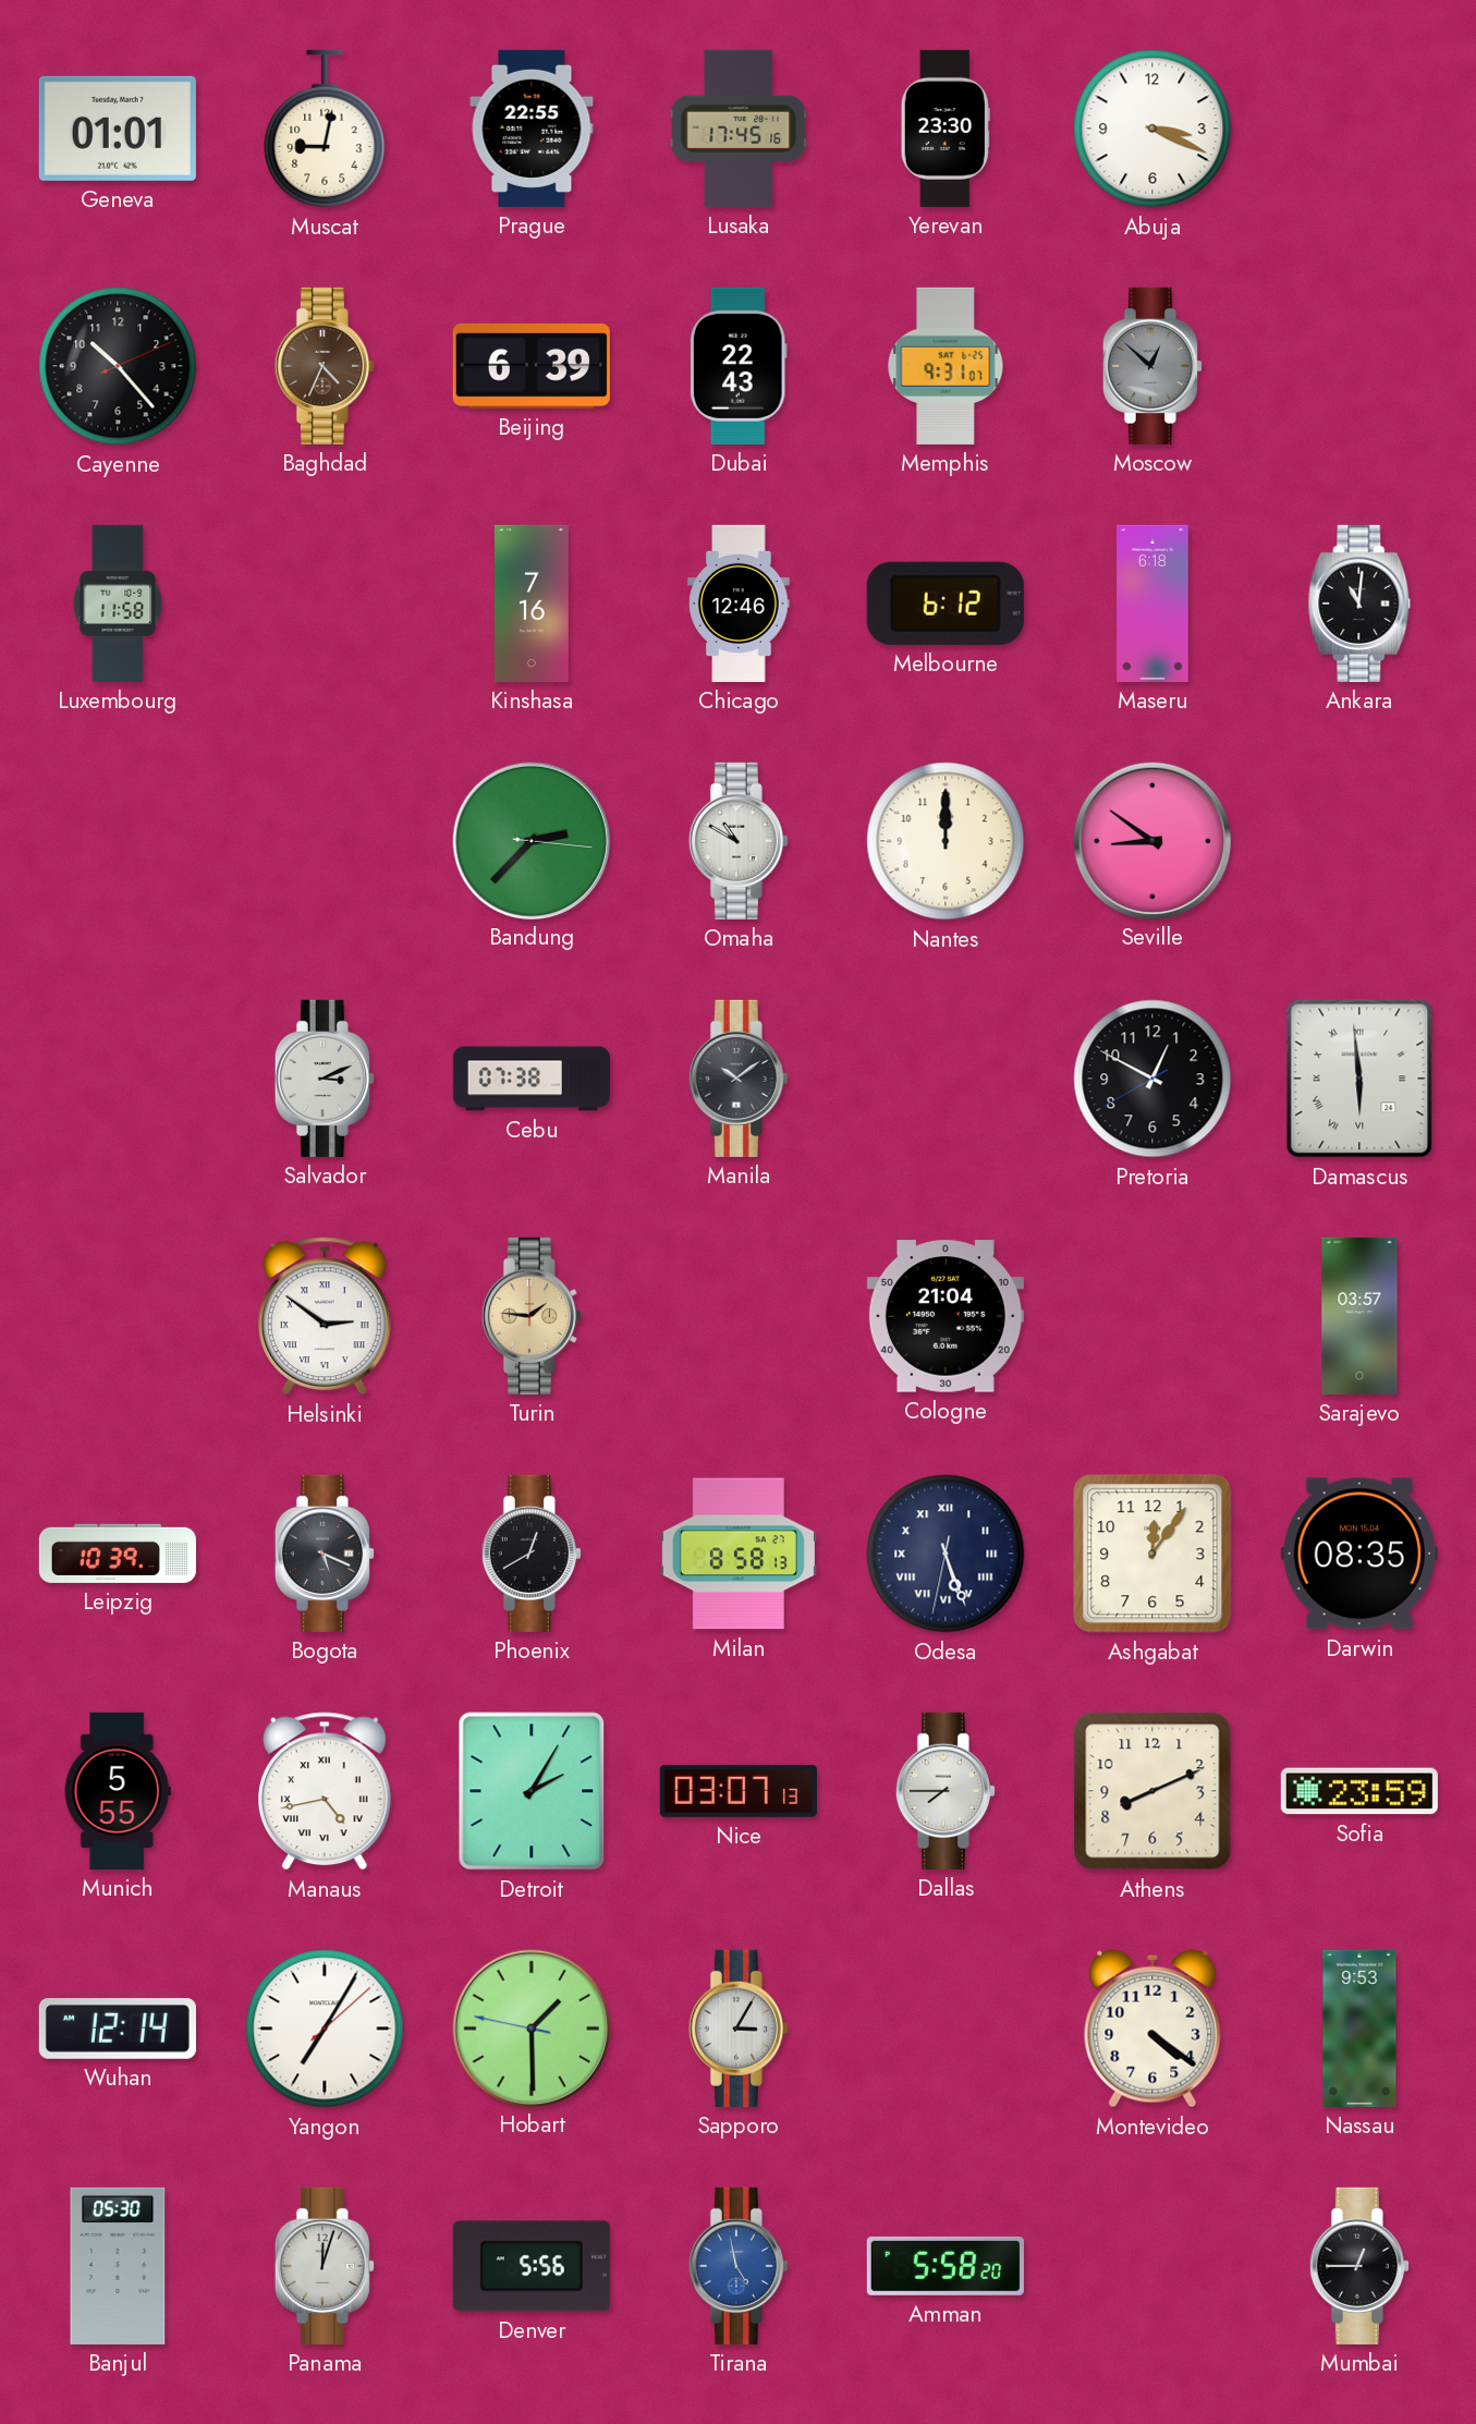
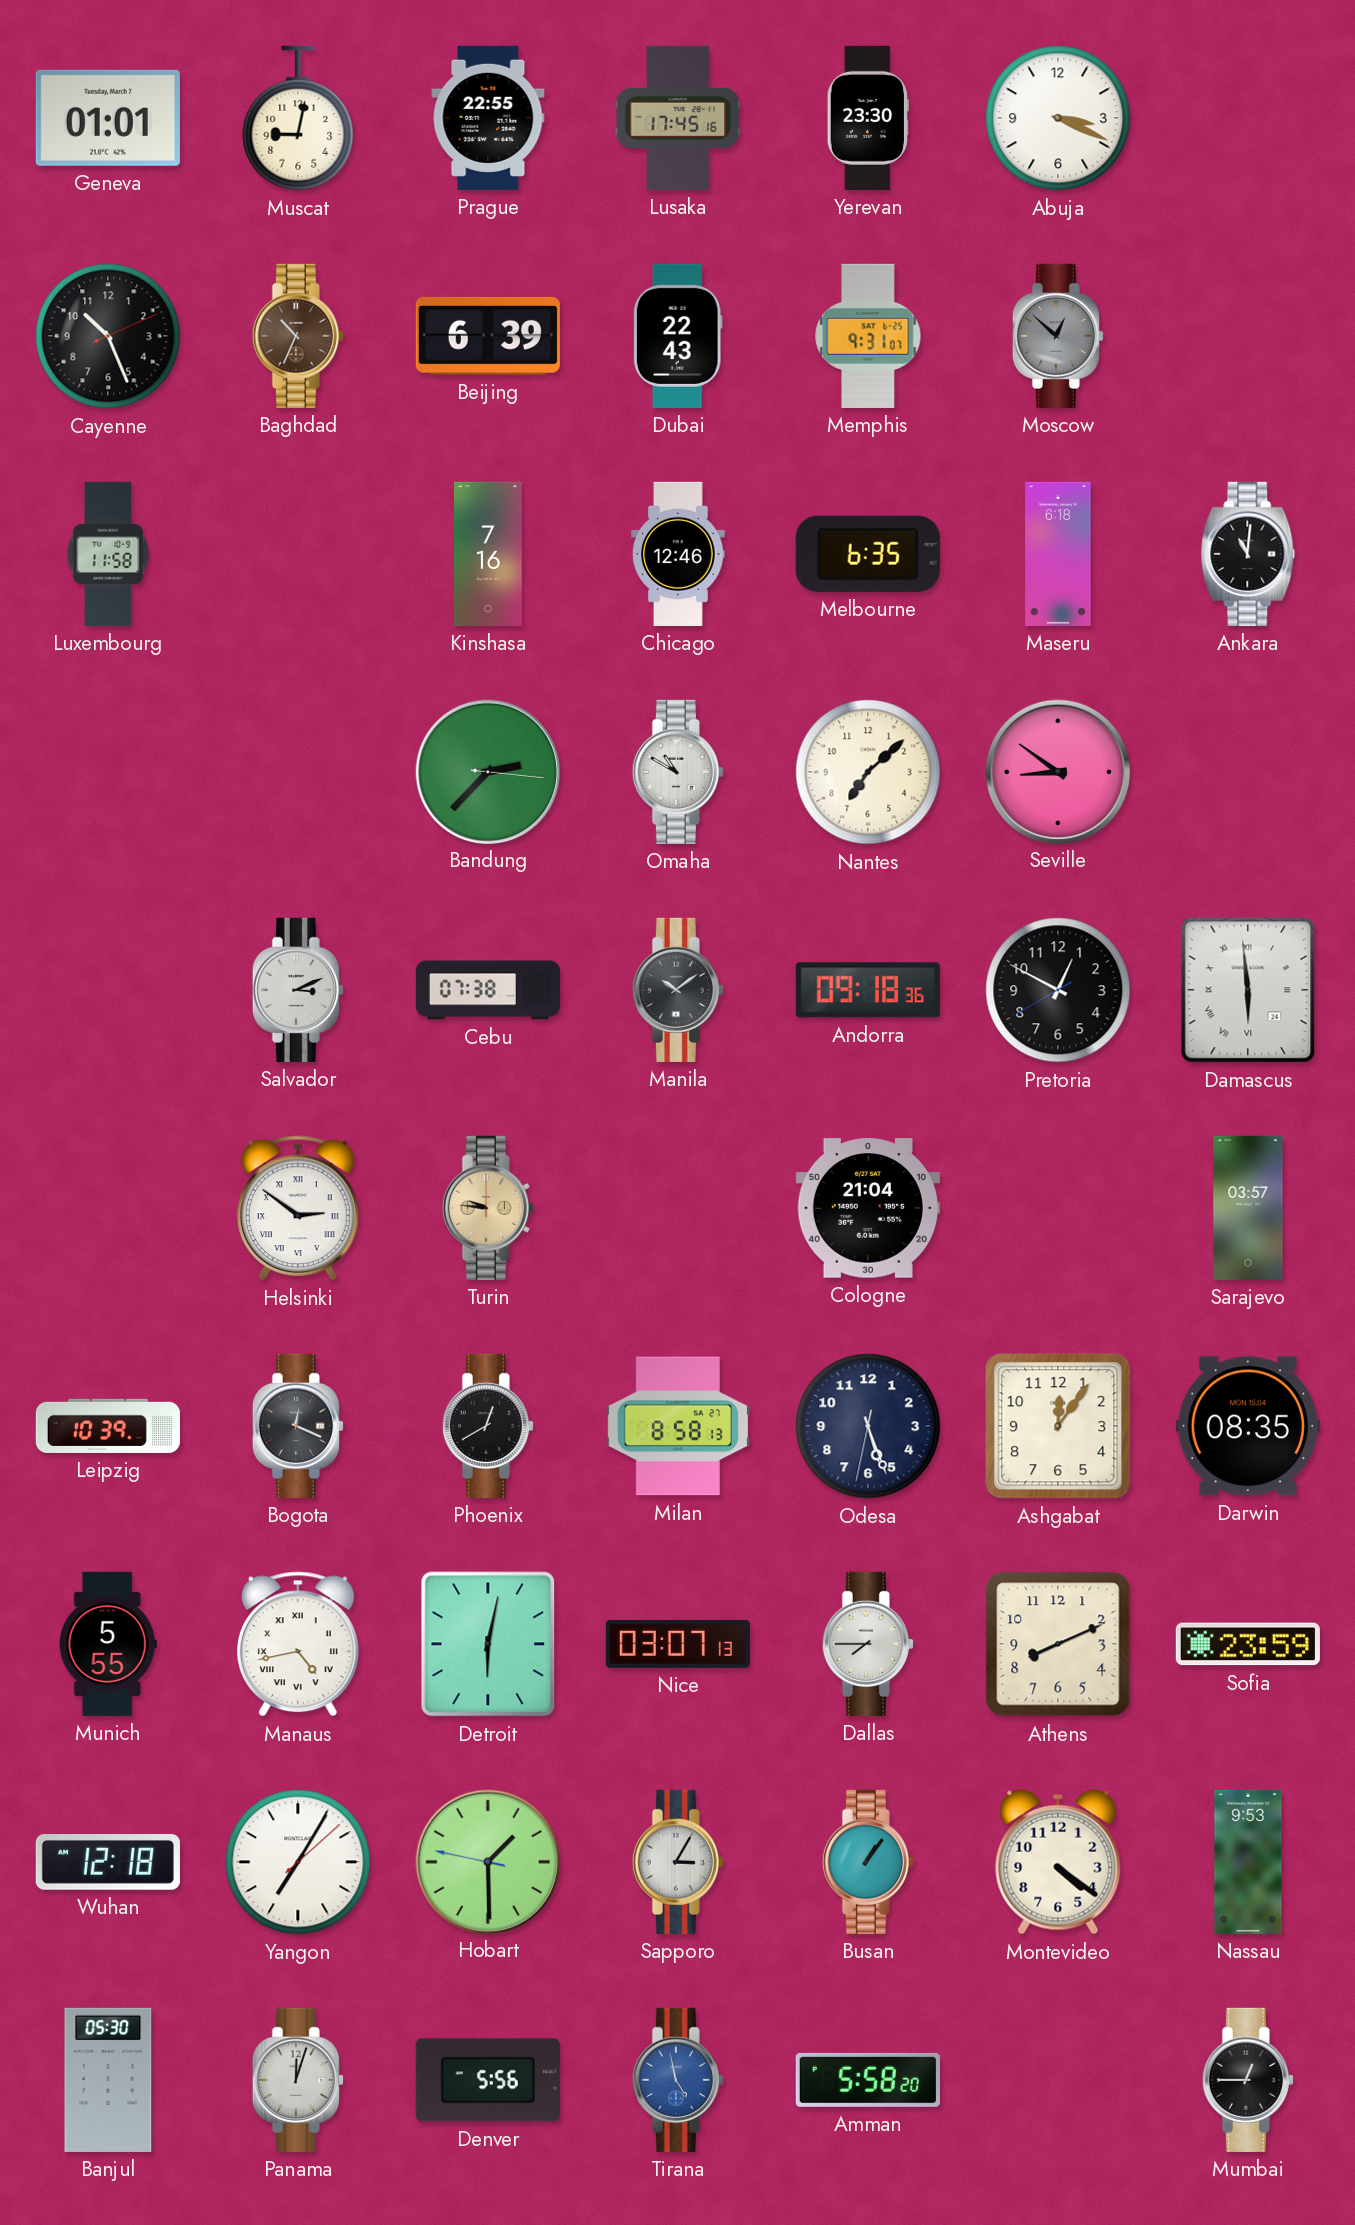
Cayenne: 10:23 -> 10:26 (108, 336)
Baghdad: 4:34 -> 10:34 (298, 336)
Melbourne: 6:12 -> 6:35 (868, 554)
Nantes: 12:00 -> 7:08 (868, 772)
Andorra: none -> 09:18 (868, 990)
Turin: 1:46 -> 9:46 (488, 1208)
Bogota: 5:19 -> 12:19 (298, 1426)
Odesa numerals: Roman -> Arabic (868, 1426)
Detroit: 2:05 -> 6:02 (488, 1644)
Wuhan: 12:14 -> 12:18 (108, 1863)
Busan: none -> 1:06 (868, 1862)
